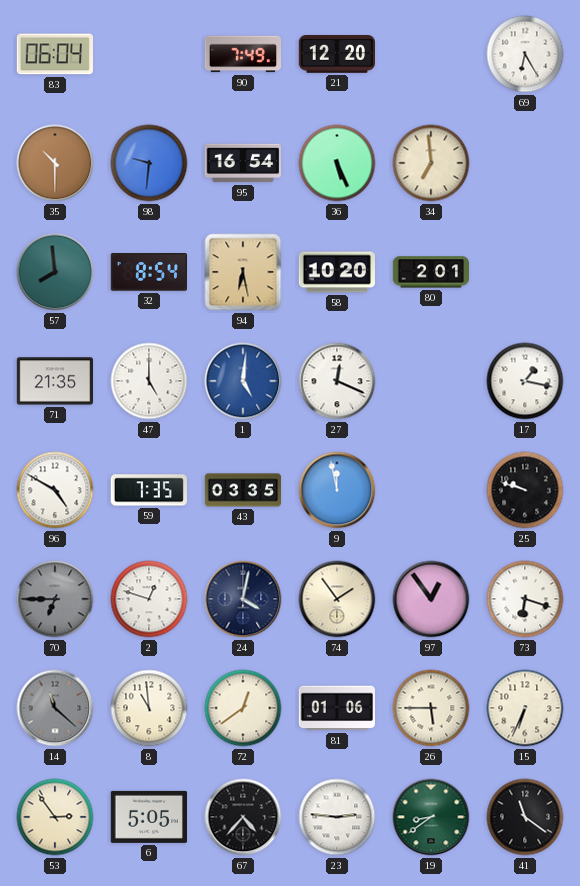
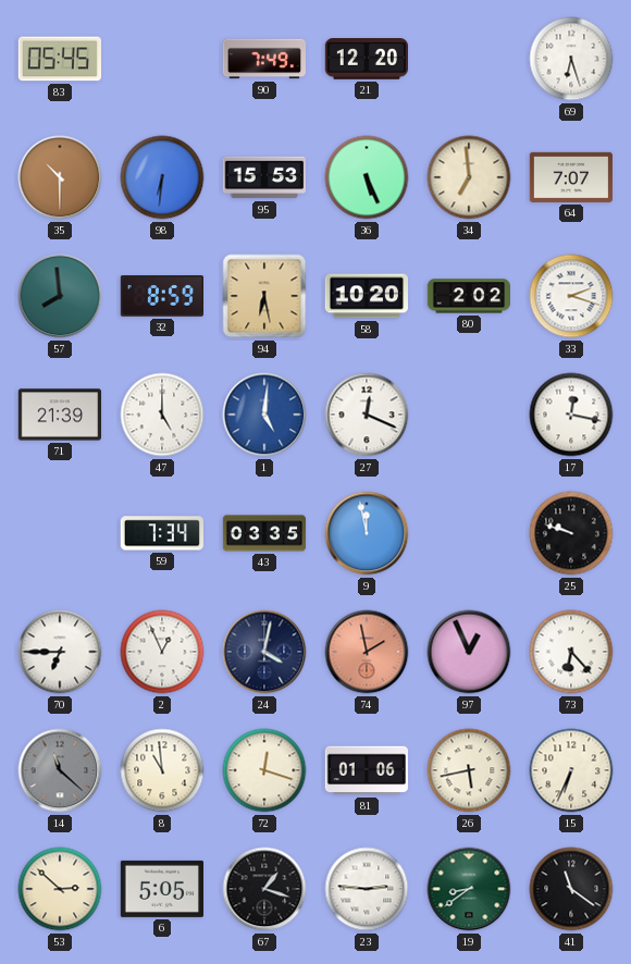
83: 06:04 -> 05:45 (59, 59)
69: 6:25 -> 6:27 (571, 59)
98: 9:31 -> 6:31 (162, 177)
95: 16:54 -> 15:53 (264, 177)
64: none -> 7:07 (570, 177)
32: 8:54 -> 8:59 (161, 296)
80: 2:01 -> 2:02 (468, 296)
33: none -> 2:18 (571, 296)
71: 21:35 -> 21:39 (59, 415)
17: 1:17 -> 12:17 (571, 415)
96: 4:50 -> none (55, 490)
59: 7:35 -> 7:34 (162, 533)
70 dial: grey -> white (60, 652)
2: 12:48 -> 12:56 (162, 652)
74: 1:54 -> 1:58 (367, 652)
74 dial: cream -> salmon (367, 652)
97: 12:54 -> 12:56 (469, 652)
73: 6:18 -> 6:23 (571, 652)
72: 12:39 -> 12:18 (264, 770)
26: 5:45 -> 5:43 (469, 770)
53: 2:54 -> 2:52 (60, 889)
67: 4:37 -> 1:18 (264, 889)
